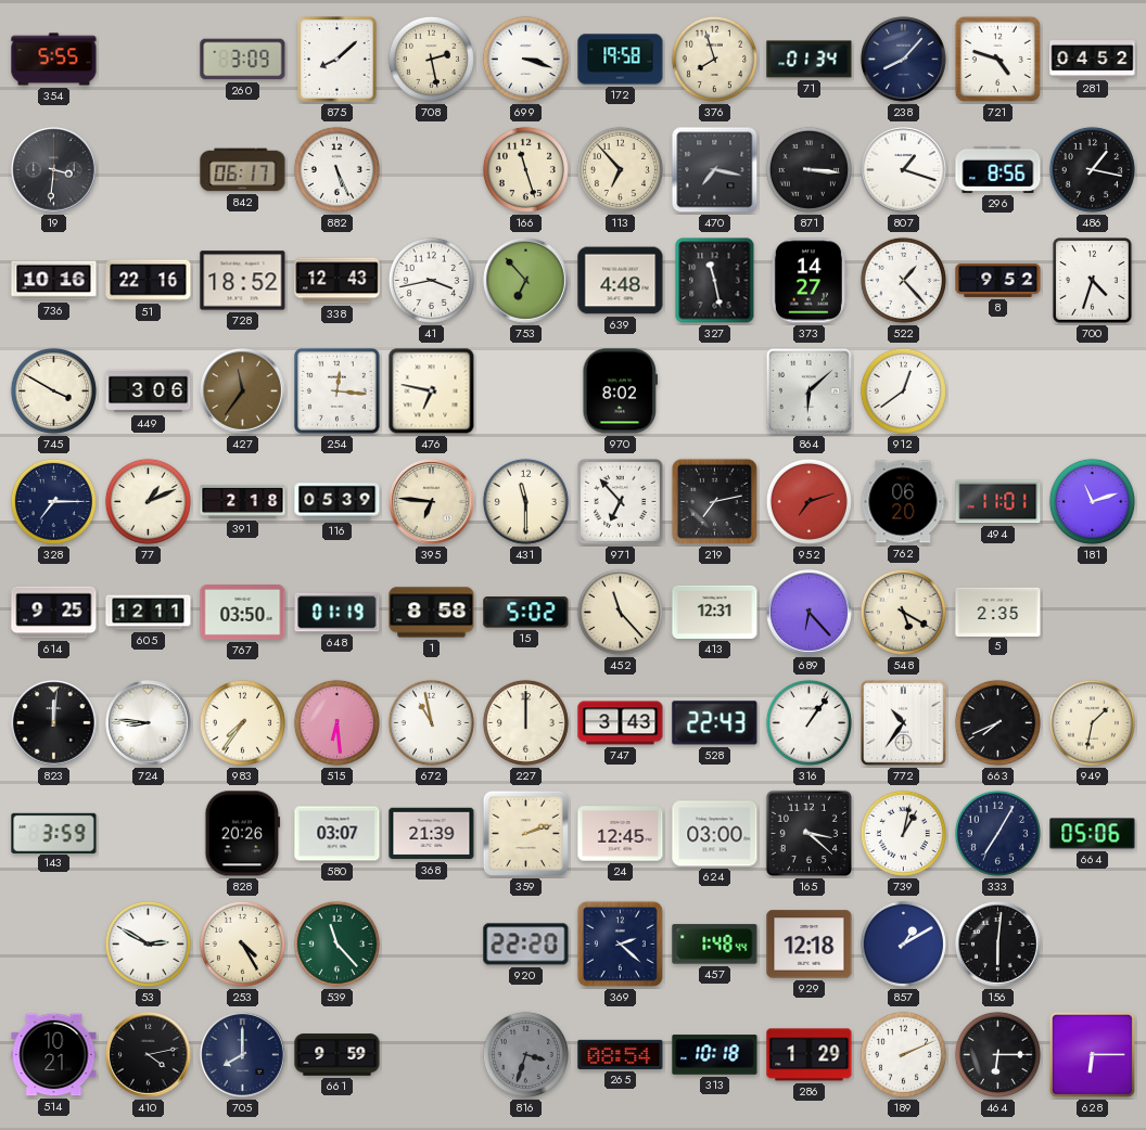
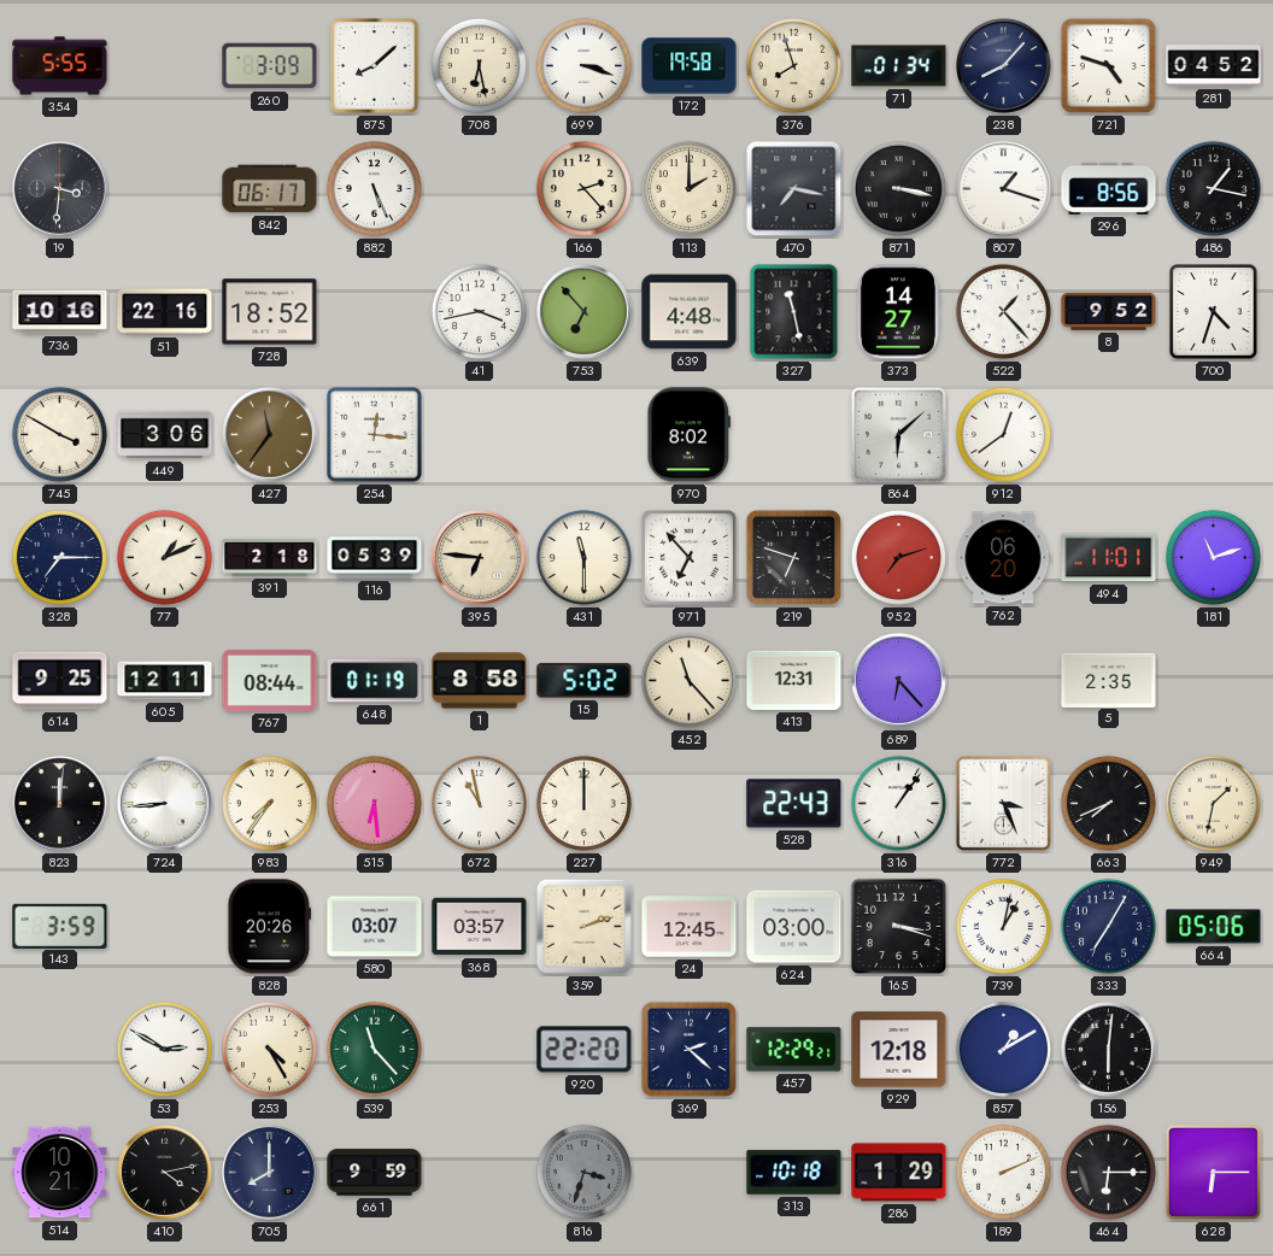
708: 2:28 -> 6:28 (479, 65)
166: 11:27 -> 2:23 (583, 188)
113: 6:53 -> 2:00 (688, 188)
871: 3:16 -> 3:17 (898, 188)
338: 12:43 -> none (338, 281)
476: 6:47 -> none (432, 391)
219: 7:13 -> 6:48 (793, 557)
767: 03:50 -> 08:44 (270, 680)
548: 5:20 -> none (903, 612)
724: 8:46 -> 8:44 (165, 804)
747: 3:43 -> none (621, 723)
772: 10:36 -> 3:26 (1003, 803)
368: 21:39 -> 03:57 (480, 927)
165: 3:22 -> 3:18 (899, 927)
457: 1:48 -> 12:29 (794, 1050)
265: 08:54 -> none (621, 1054)
